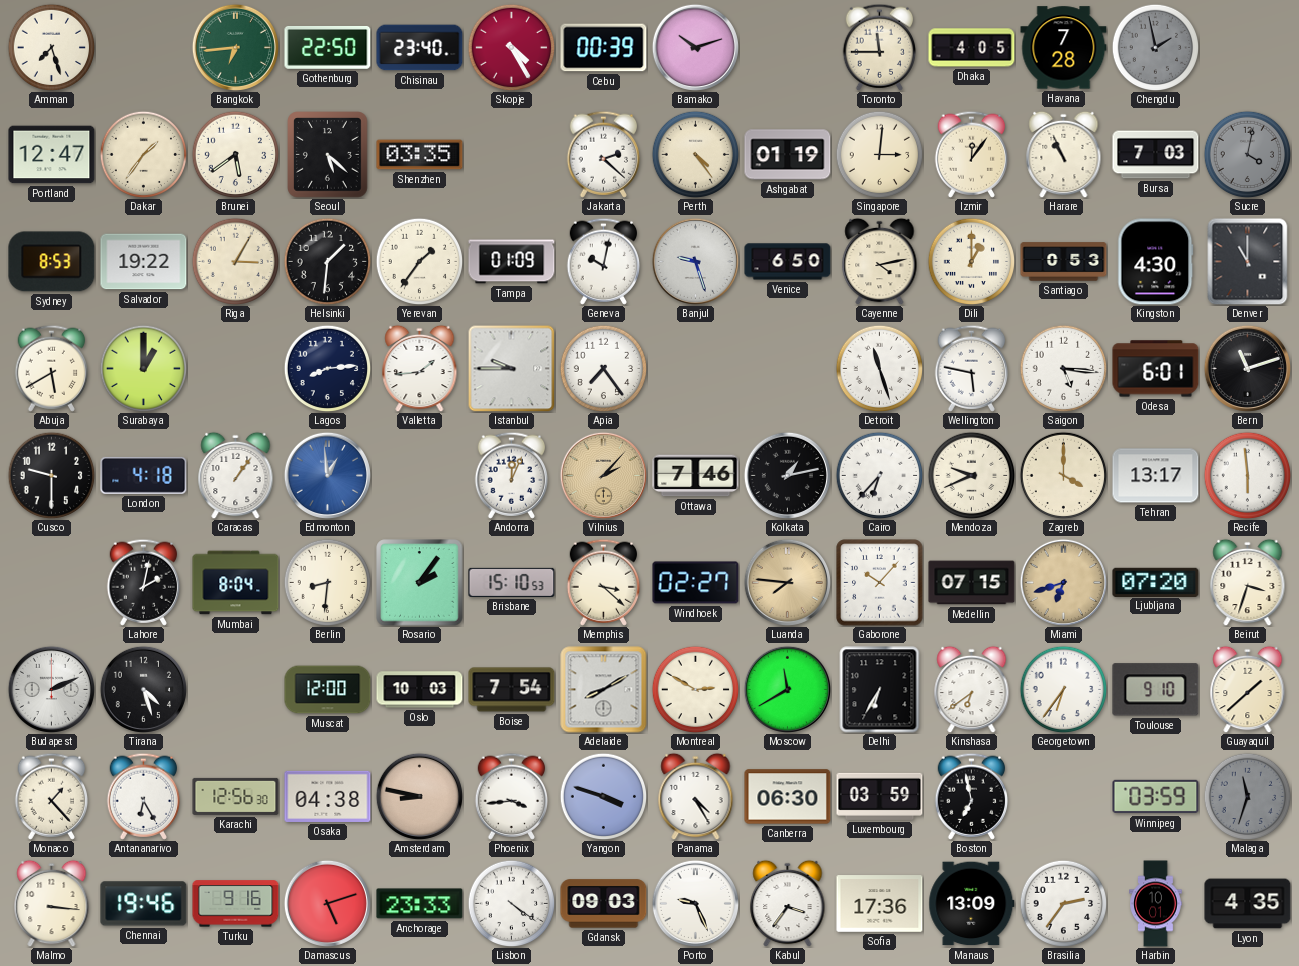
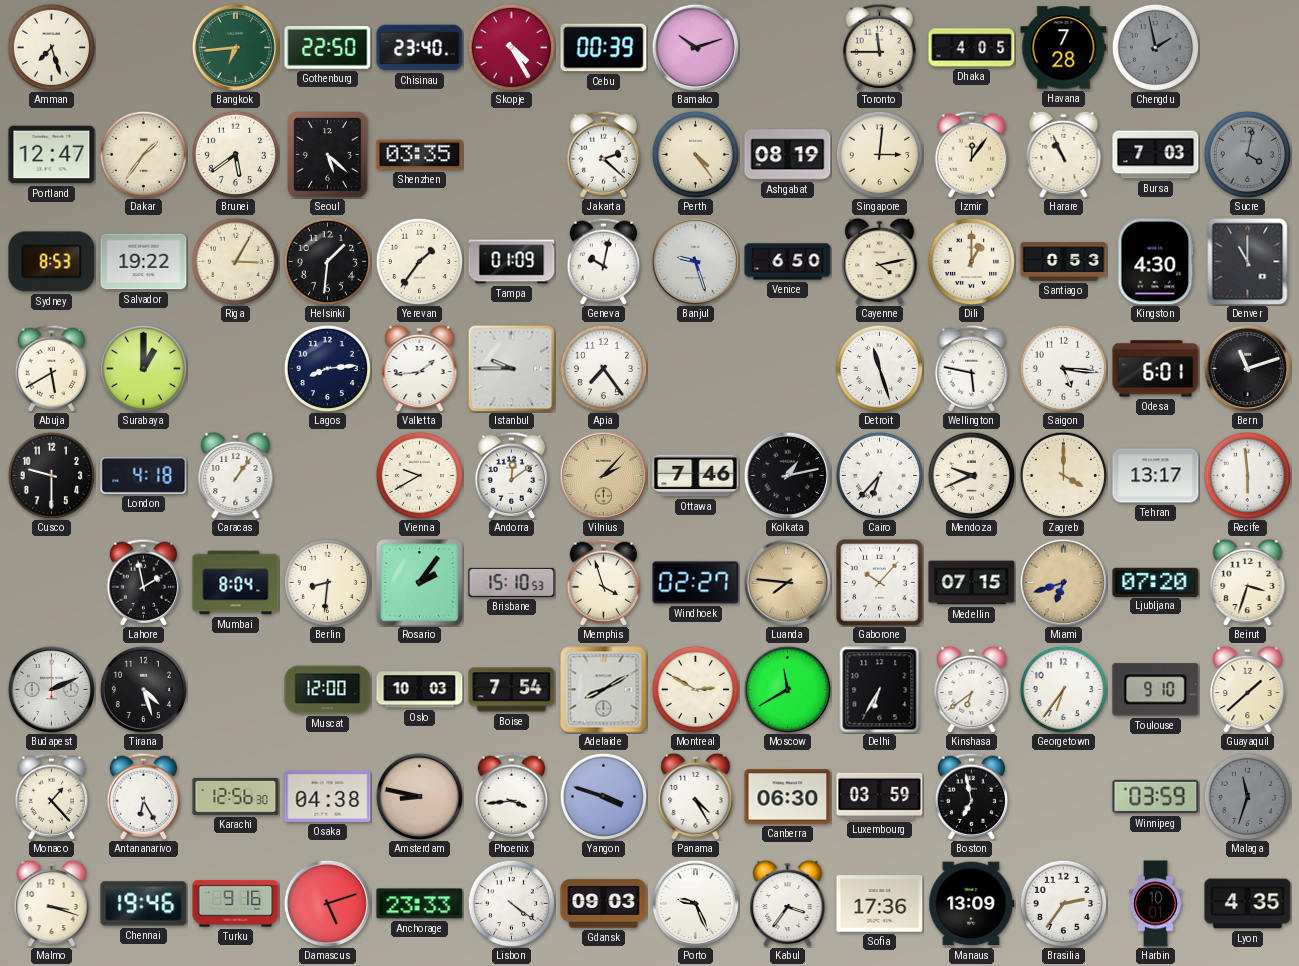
Ashgabat: 01:19 -> 08:19 (788, 155)
Edmonton: 12:59 -> none (327, 475)
Vienna: none -> 9:40 (419, 475)
Andorra: 12:04 -> 12:09 (512, 475)
Lahore: 2:02 -> 1:58 (144, 582)
Memphis: 3:22 -> 3:57 (604, 582)
Malmo: 3:16 -> 3:18 (52, 903)
